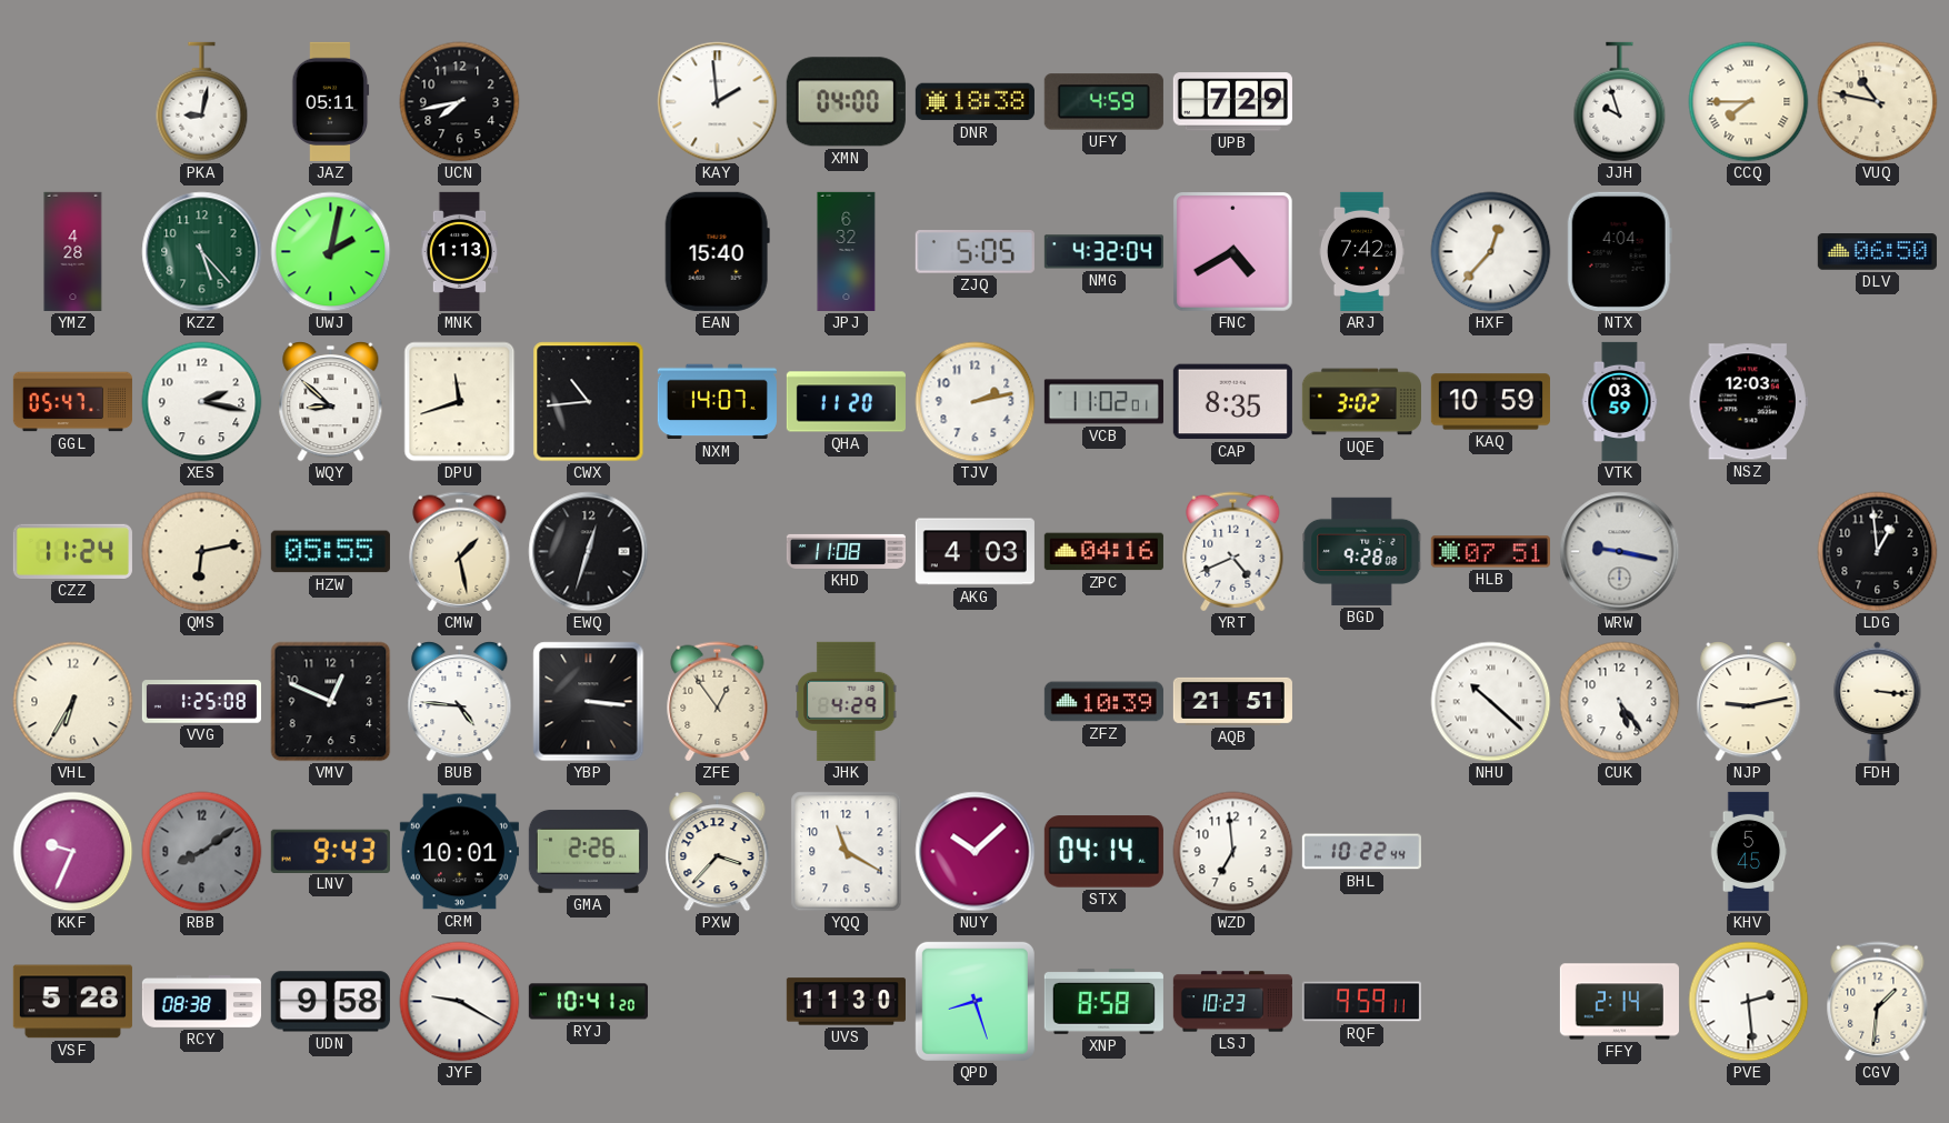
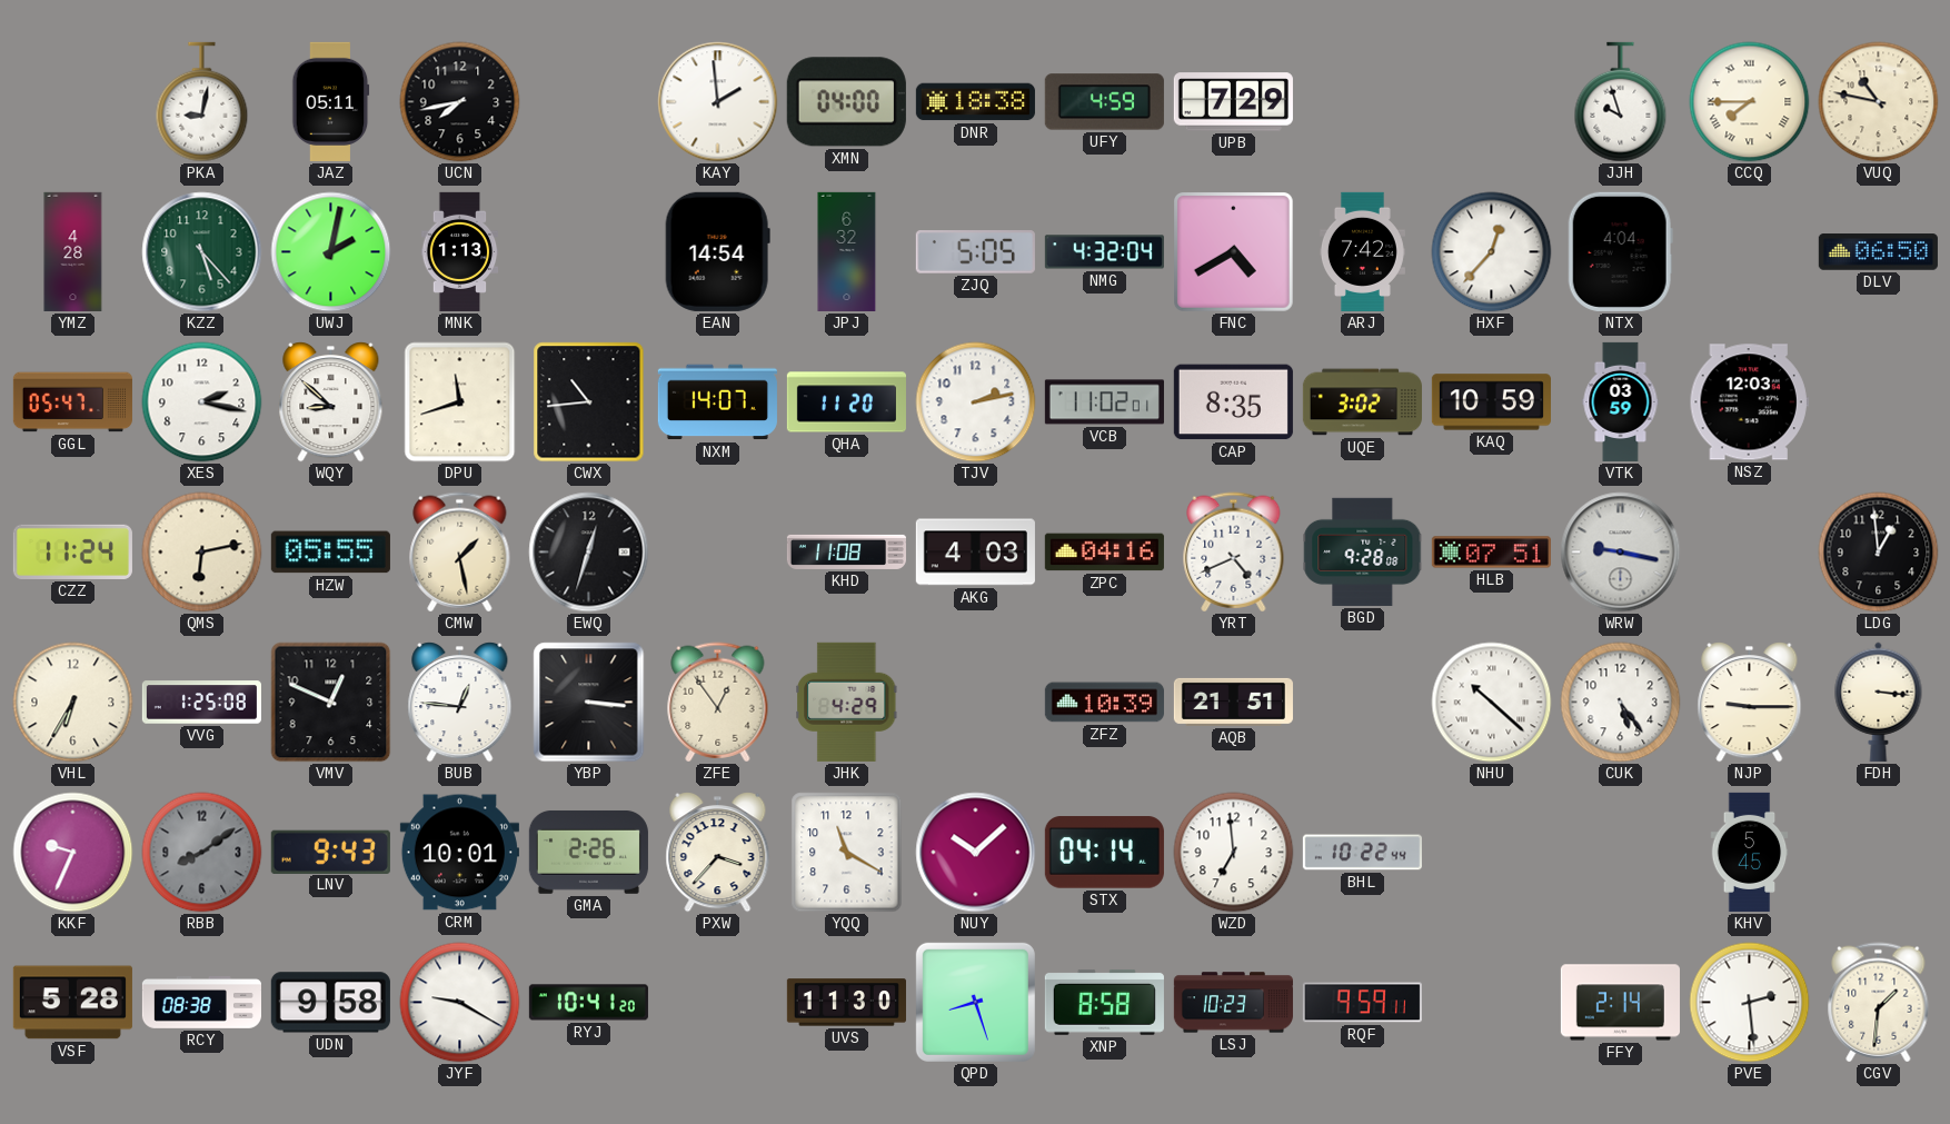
EAN: 15:40 -> 14:54 (717, 251)
BUB: 4:46 -> 12:46 (460, 703)
NJP: 9:13 -> 9:15 (1750, 703)
